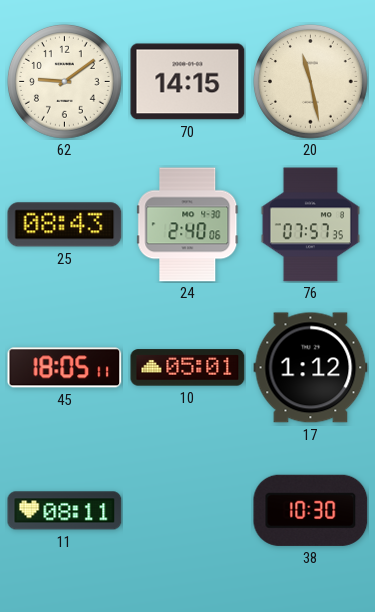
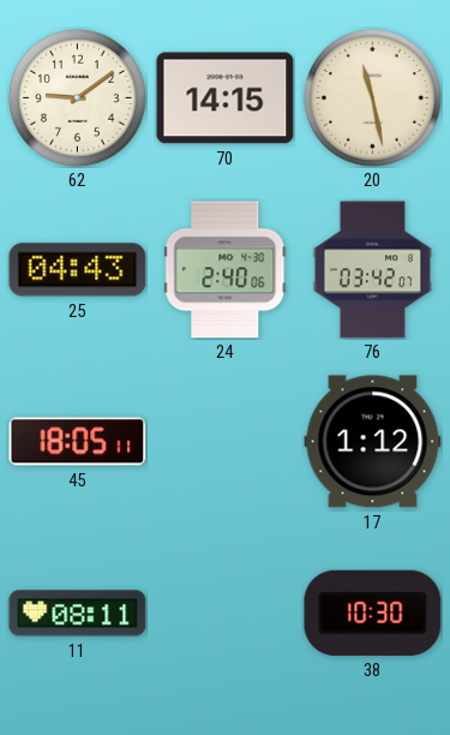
25: 08:43 -> 04:43 (78, 270)
76: 07:57 -> 03:42 (372, 270)
10: 05:01 -> none (188, 368)
